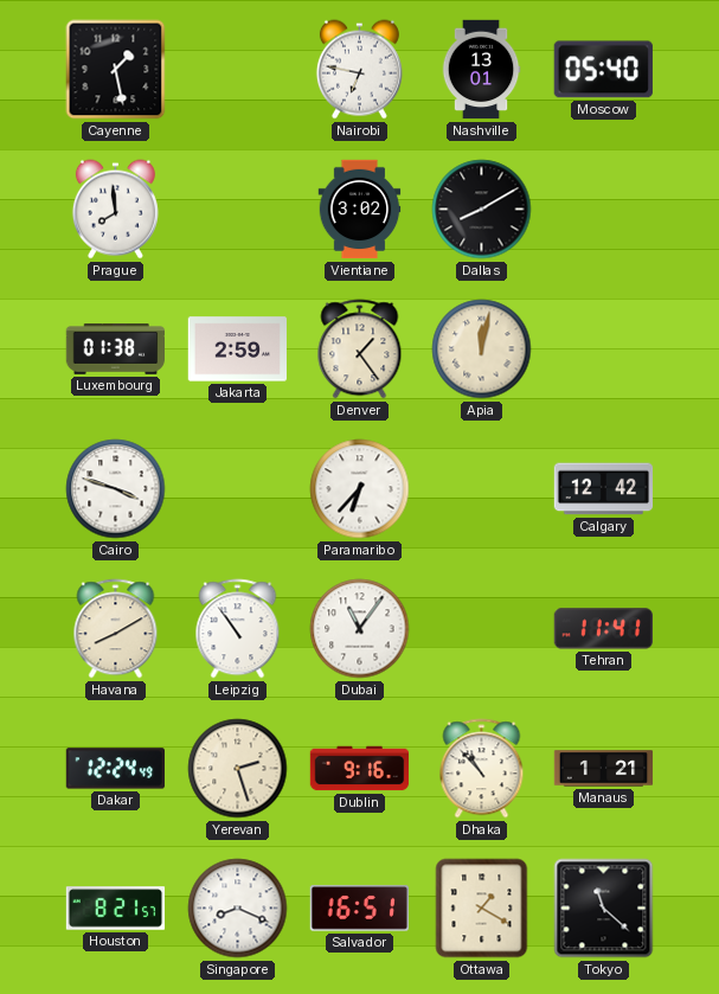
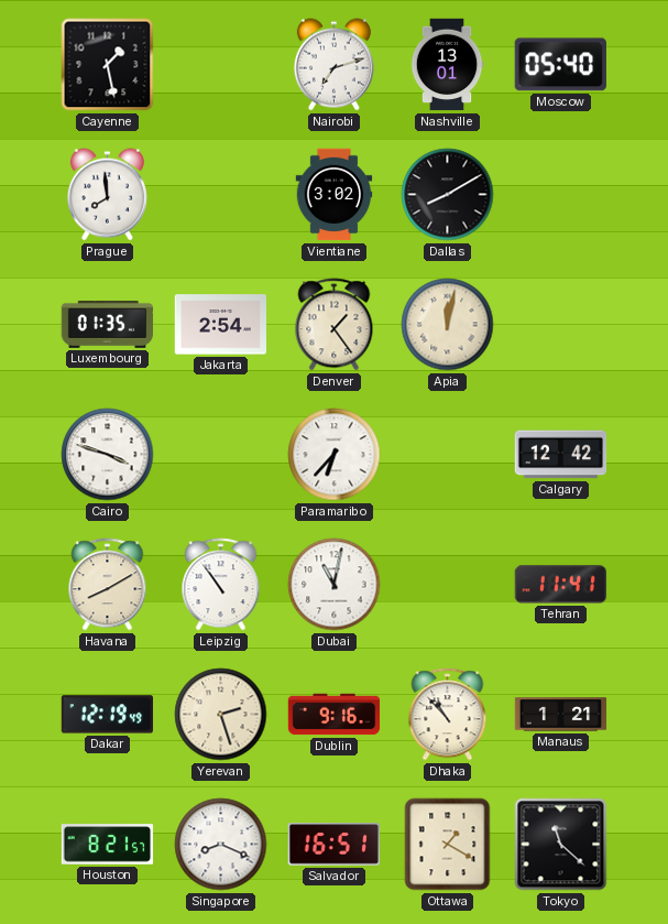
Nairobi: 6:47 -> 7:12 (333, 65)
Luxembourg: 01:38 -> 01:35 (108, 325)
Jakarta: 2:59 -> 2:54 (221, 325)
Dubai: 11:06 -> 11:02 (335, 585)
Dakar: 12:24 -> 12:19 (107, 715)
